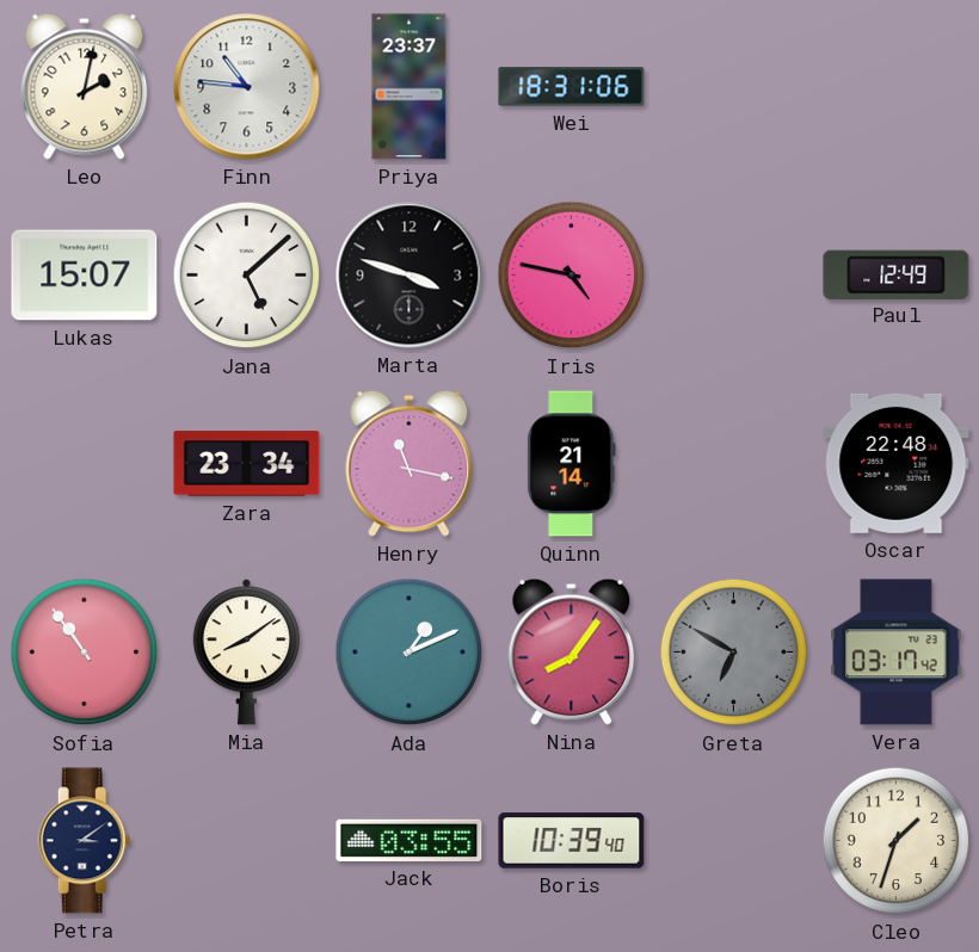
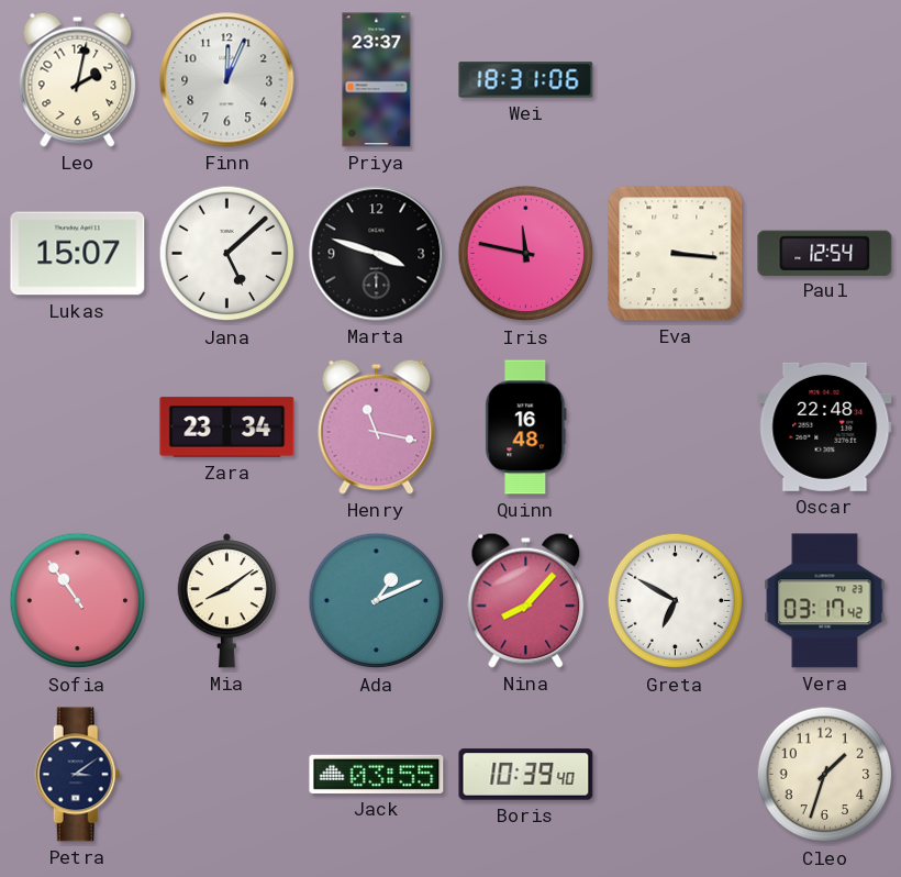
Finn: 10:46 -> 12:04 (227, 80)
Iris: 4:47 -> 11:47 (526, 254)
Eva: none -> 3:16 (676, 254)
Paul: 12:49 -> 12:54 (825, 253)
Quinn: 21:14 -> 16:48 (526, 428)
Nina: 8:06 -> 8:07 (526, 600)
Greta dial: grey -> white (676, 601)
